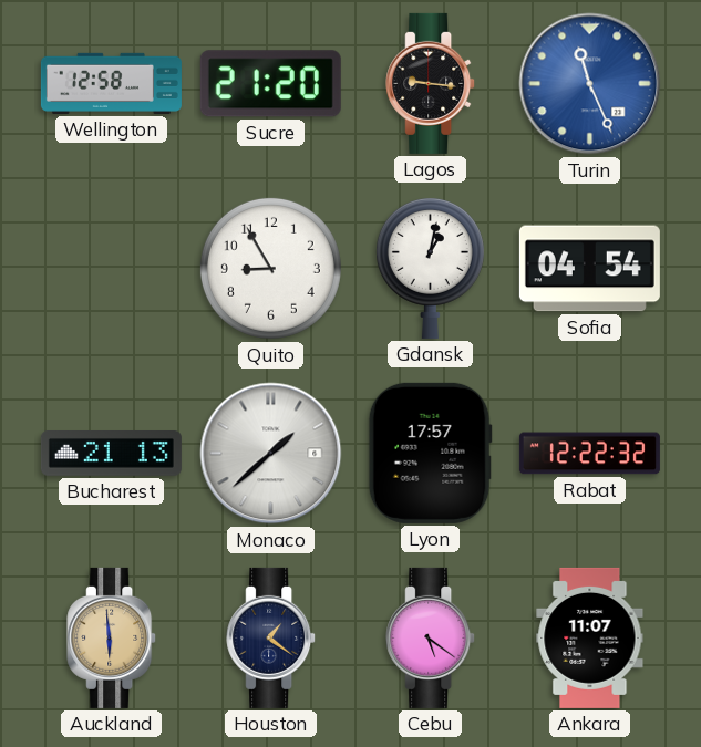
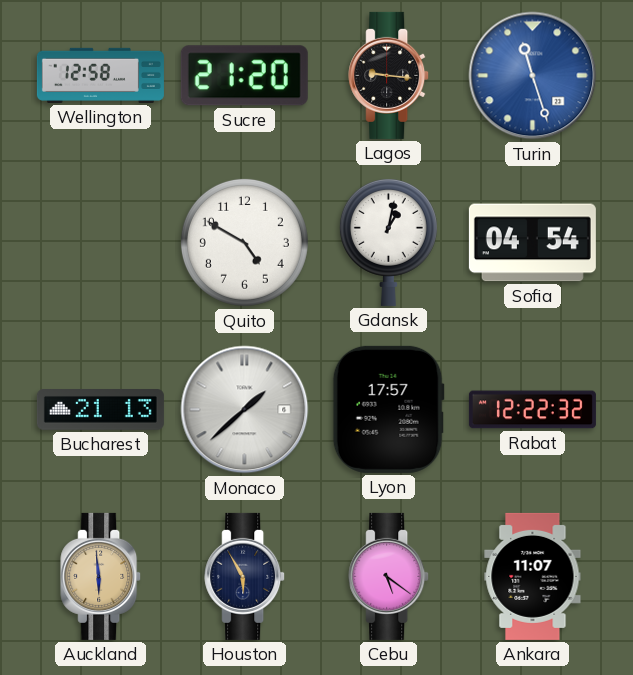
Turin: 11:26 -> 11:27 (533, 76)
Quito: 8:55 -> 4:50 (244, 242)
Houston: 1:21 -> 5:55 (245, 576)
